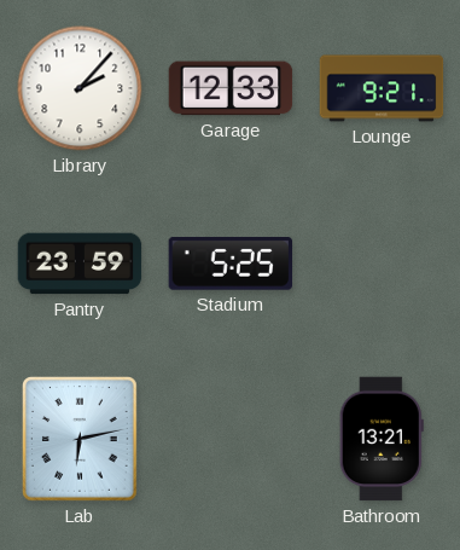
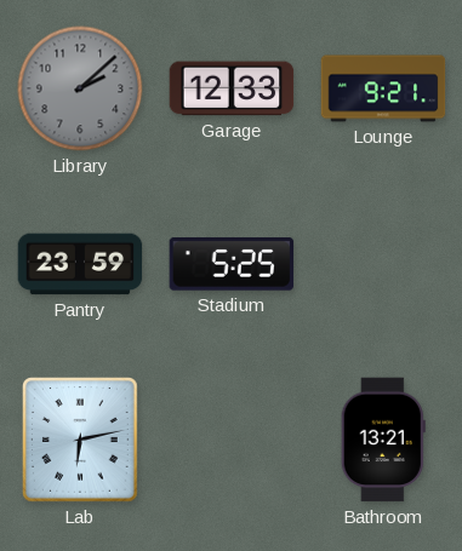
Library: 2:07 -> 2:08 (80, 88)
Library dial: white -> grey (80, 88)
